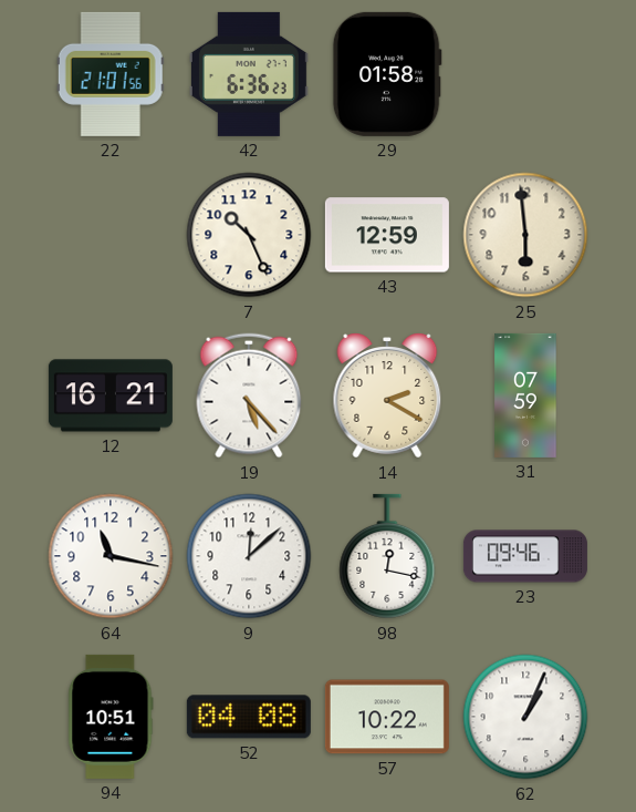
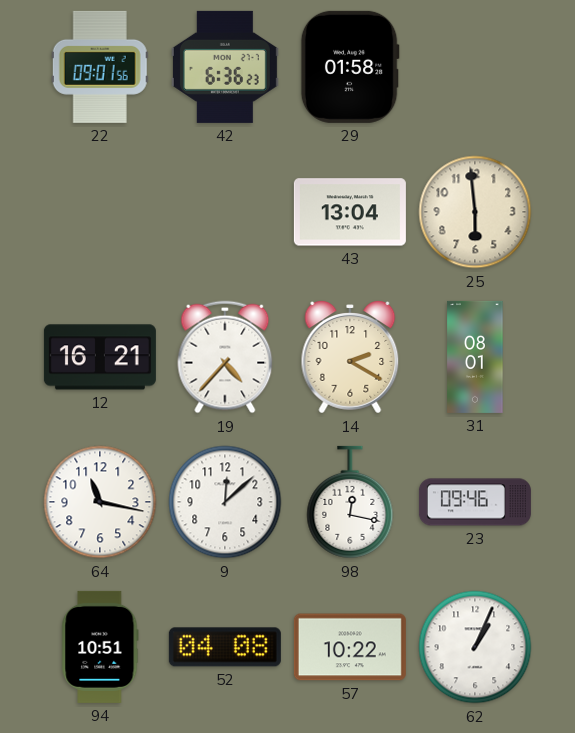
22: 21:01 -> 09:01 (100, 67)
7: 10:26 -> none (249, 235)
43: 12:59 -> 13:04 (350, 212)
19: 5:23 -> 4:37 (225, 357)
31: 07:59 -> 08:01 (475, 357)
